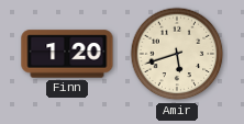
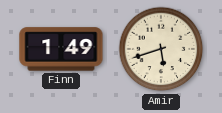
Finn: 1:20 -> 1:49 (61, 49)
